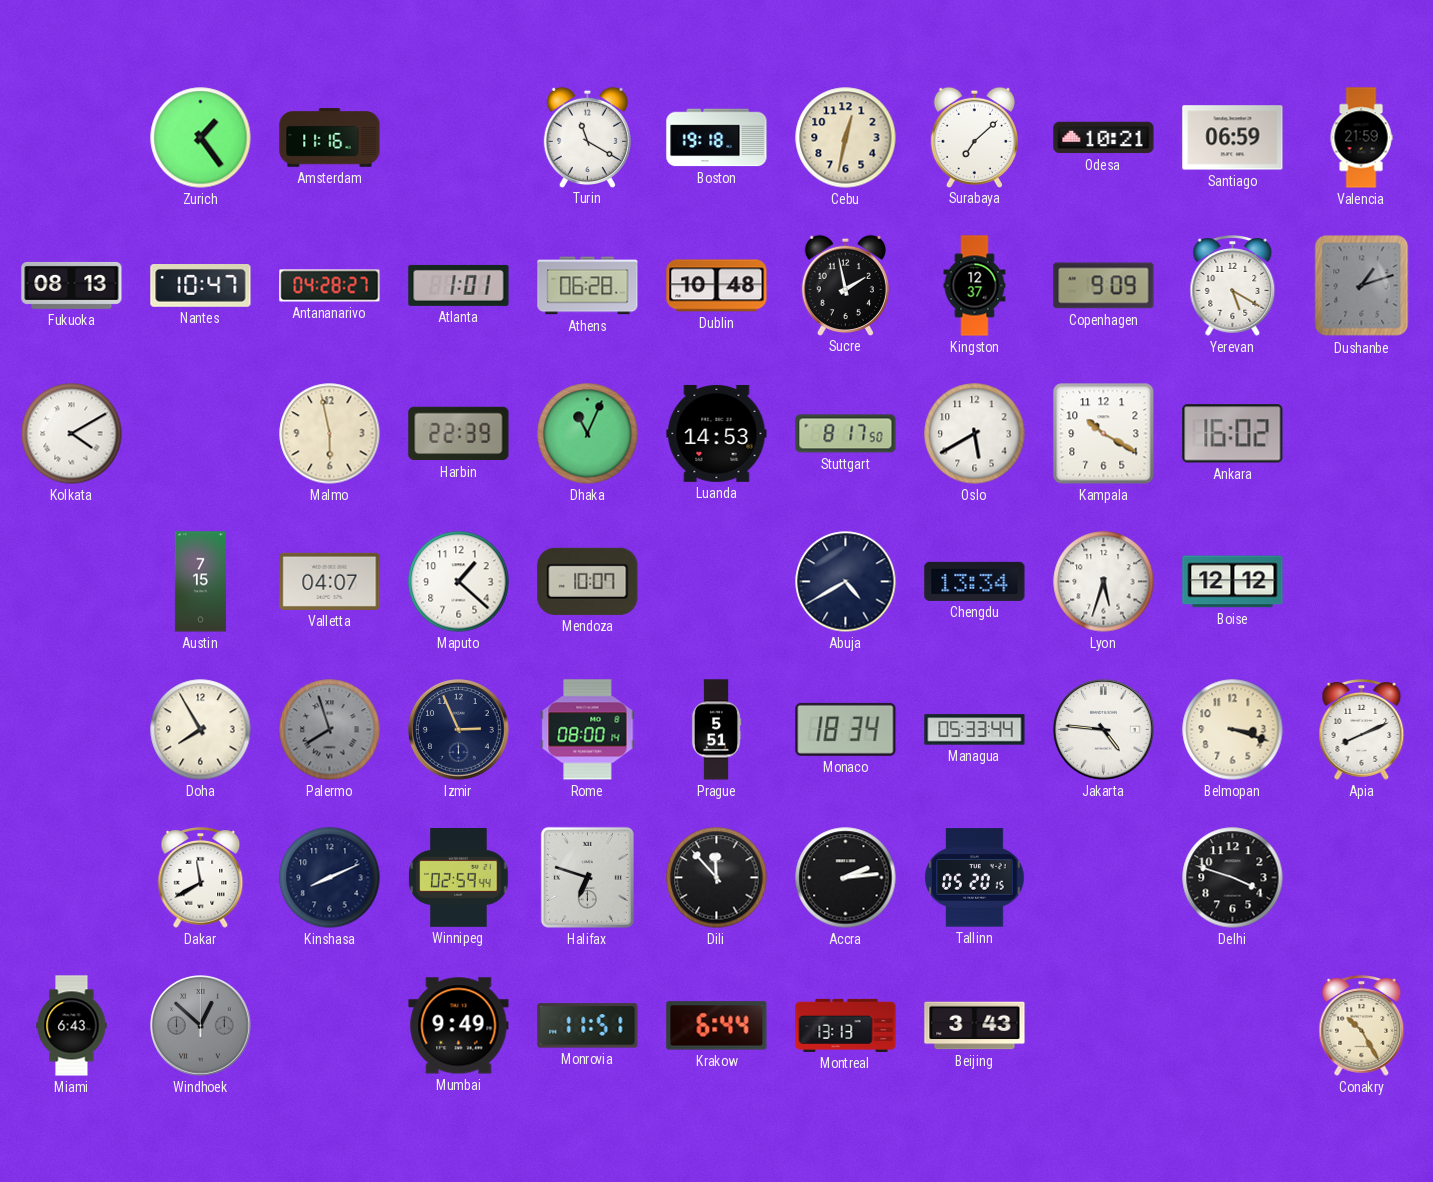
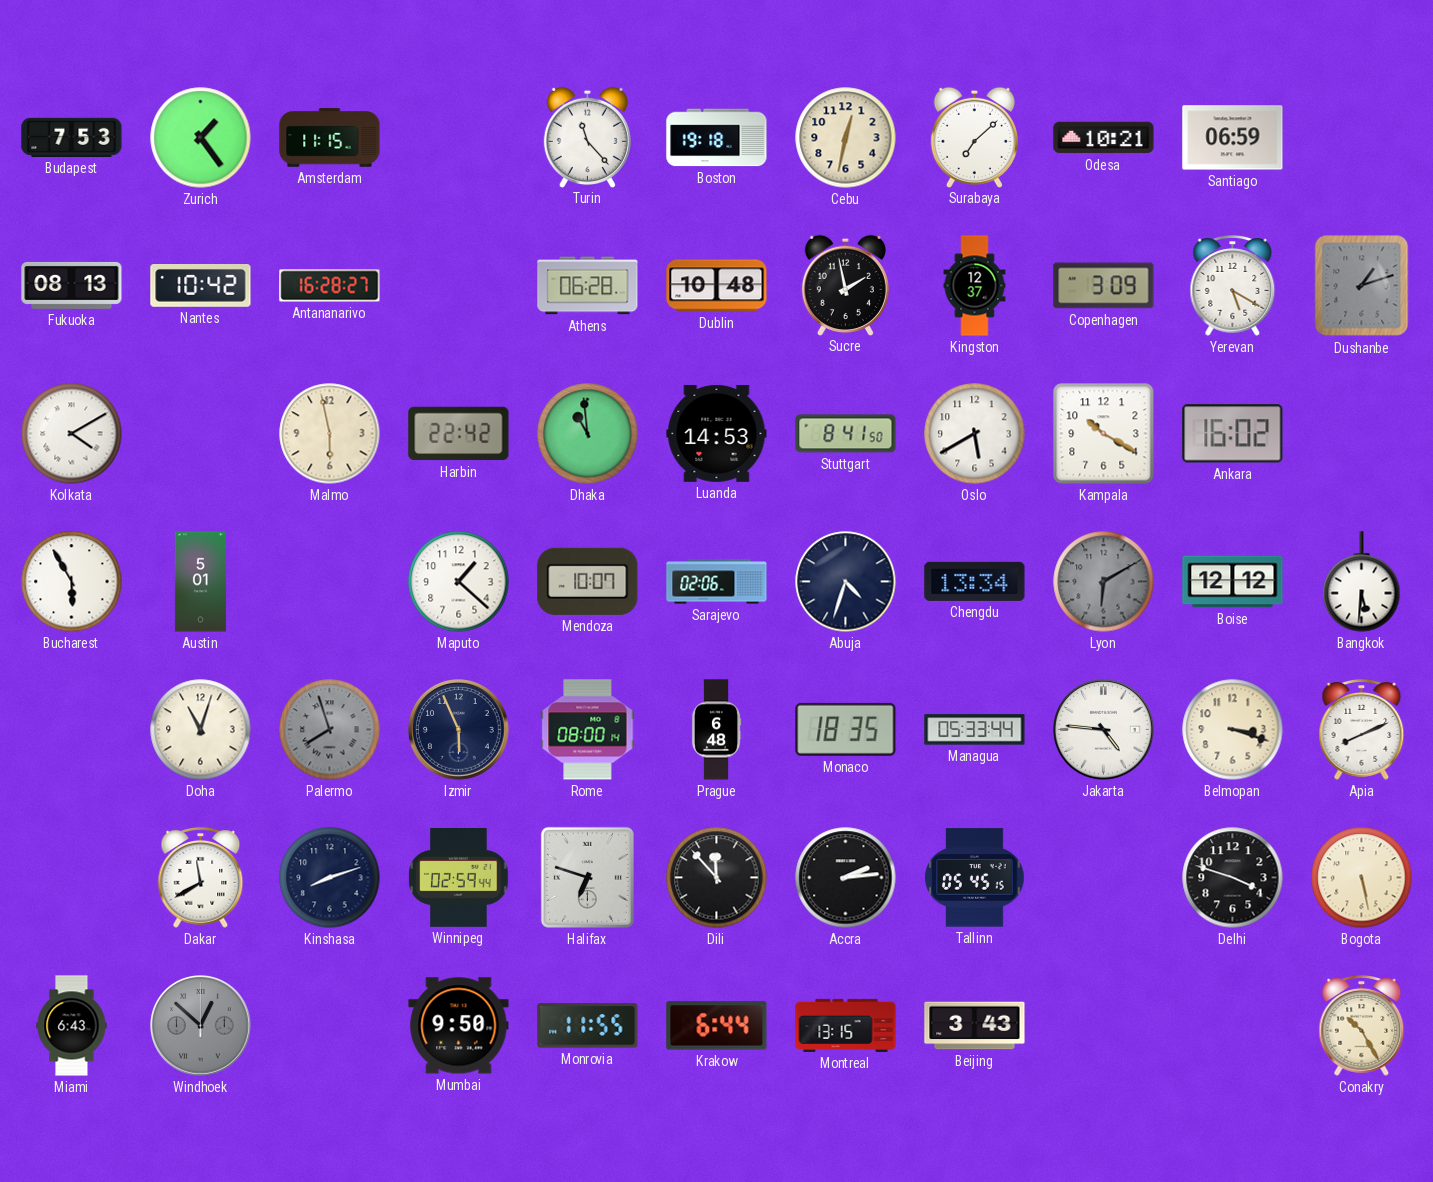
Budapest: none -> 7:53 (72, 137)
Amsterdam: 11:16 -> 11:15 (330, 138)
Turin: 11:20 -> 11:23 (587, 137)
Valencia: 21:59 -> none (1361, 138)
Nantes: 10:47 -> 10:42 (201, 286)
Antananarivo: 04:28 -> 16:28 (330, 286)
Atlanta: 1:01 -> none (459, 285)
Copenhagen: 9:09 -> 3:09 (1104, 286)
Harbin: 22:39 -> 22:42 (459, 434)
Dhaka: 11:04 -> 10:59 (588, 434)
Stuttgart: 8:17 -> 8:41 (846, 434)
Bucharest: none -> 5:55 (72, 582)
Austin: 7:15 -> 5:01 (200, 582)
Valletta: 04:07 -> none (330, 581)
Sarajevo: none -> 02:06 (717, 582)
Abuja: 4:40 -> 4:33 (846, 582)
Lyon: 5:33 -> 6:10 (1104, 582)
Lyon dial: white -> grey (1104, 582)
Bangkok: none -> 5:31 (1362, 582)
Doha: 7:55 -> 11:03 (201, 730)
Izmir: 2:56 -> 5:56 (459, 730)
Prague: 5:51 -> 6:48 (716, 730)
Monaco: 18:34 -> 18:35 (846, 729)
Kinshasa: 8:11 -> 8:12 (330, 878)
Tallinn: 05:20 -> 05:45 (975, 878)
Bogota: none -> 5:28 (1362, 878)
Mumbai: 9:49 -> 9:50 (459, 1026)
Monrovia: 11:51 -> 11:55 (588, 1026)
Montreal: 13:13 -> 13:15 (846, 1025)
